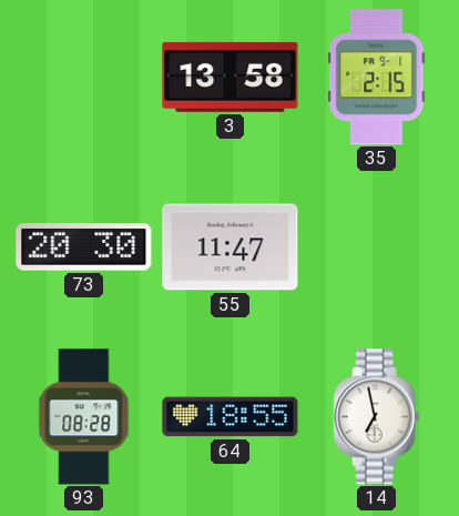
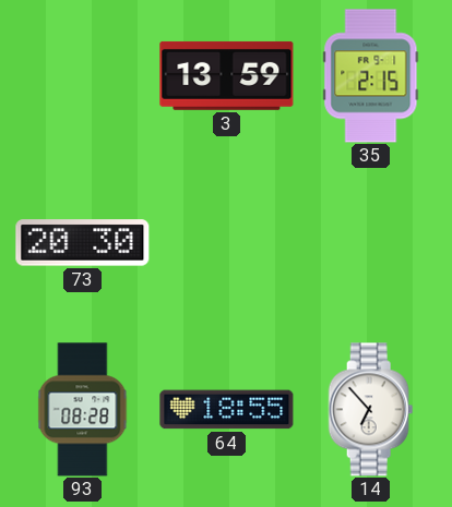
3: 13:58 -> 13:59 (227, 75)
55: 11:47 -> none (231, 247)
14: 6:58 -> 6:53 (371, 410)
